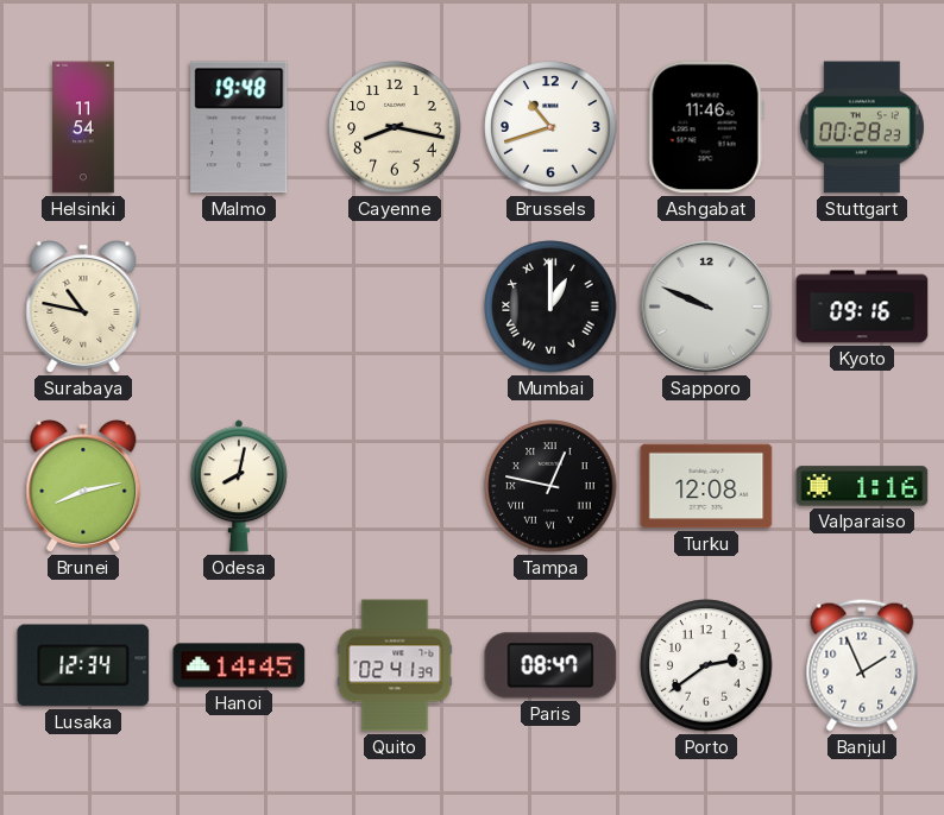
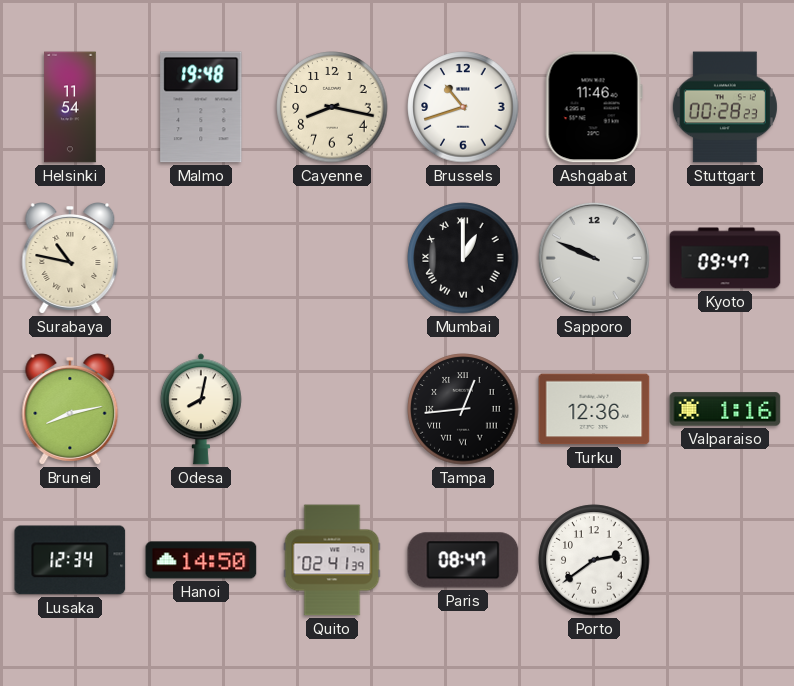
Kyoto: 09:16 -> 09:47 (725, 258)
Tampa: 12:47 -> 12:44 (463, 409)
Turku: 12:08 -> 12:36 (594, 409)
Hanoi: 14:45 -> 14:50 (201, 560)
Banjul: 1:56 -> none (862, 665)
